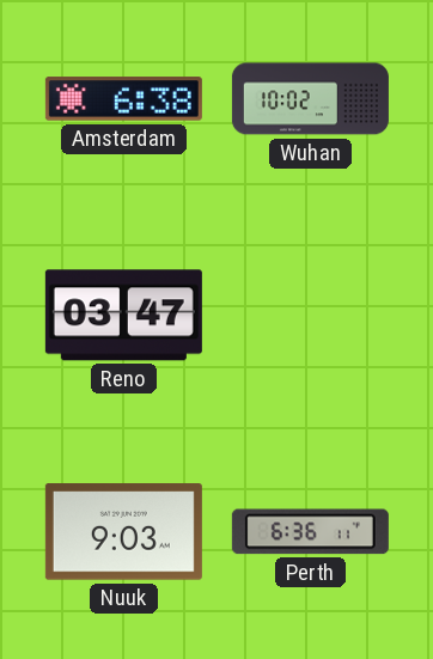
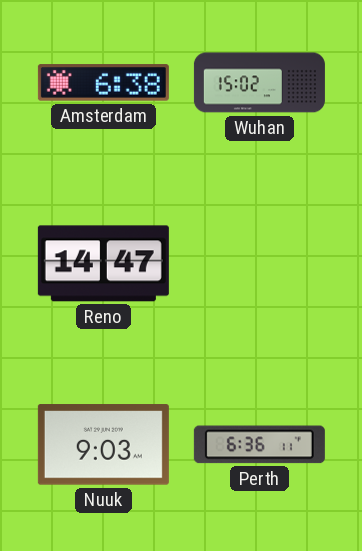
Wuhan: 10:02 -> 15:02 (259, 83)
Reno: 03:47 -> 14:47 (103, 264)
